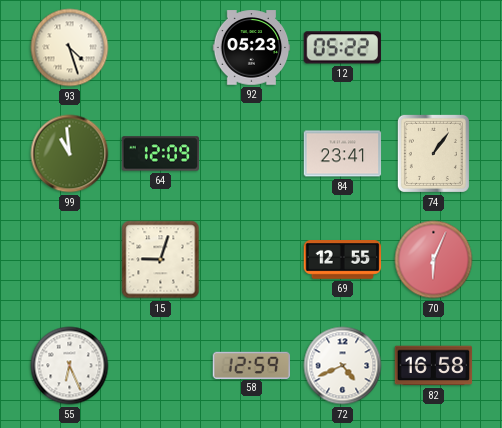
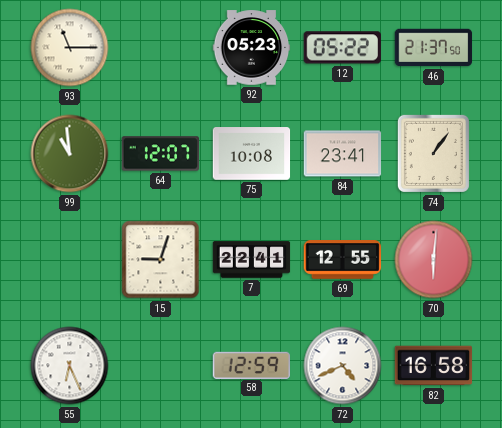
93: 4:27 -> 11:15 (70, 48)
46: none -> 21:37 (434, 48)
64: 12:09 -> 12:07 (161, 154)
75: none -> 10:08 (252, 154)
7: none -> 22:41 (252, 260)
70: 6:04 -> 6:01 (434, 260)
